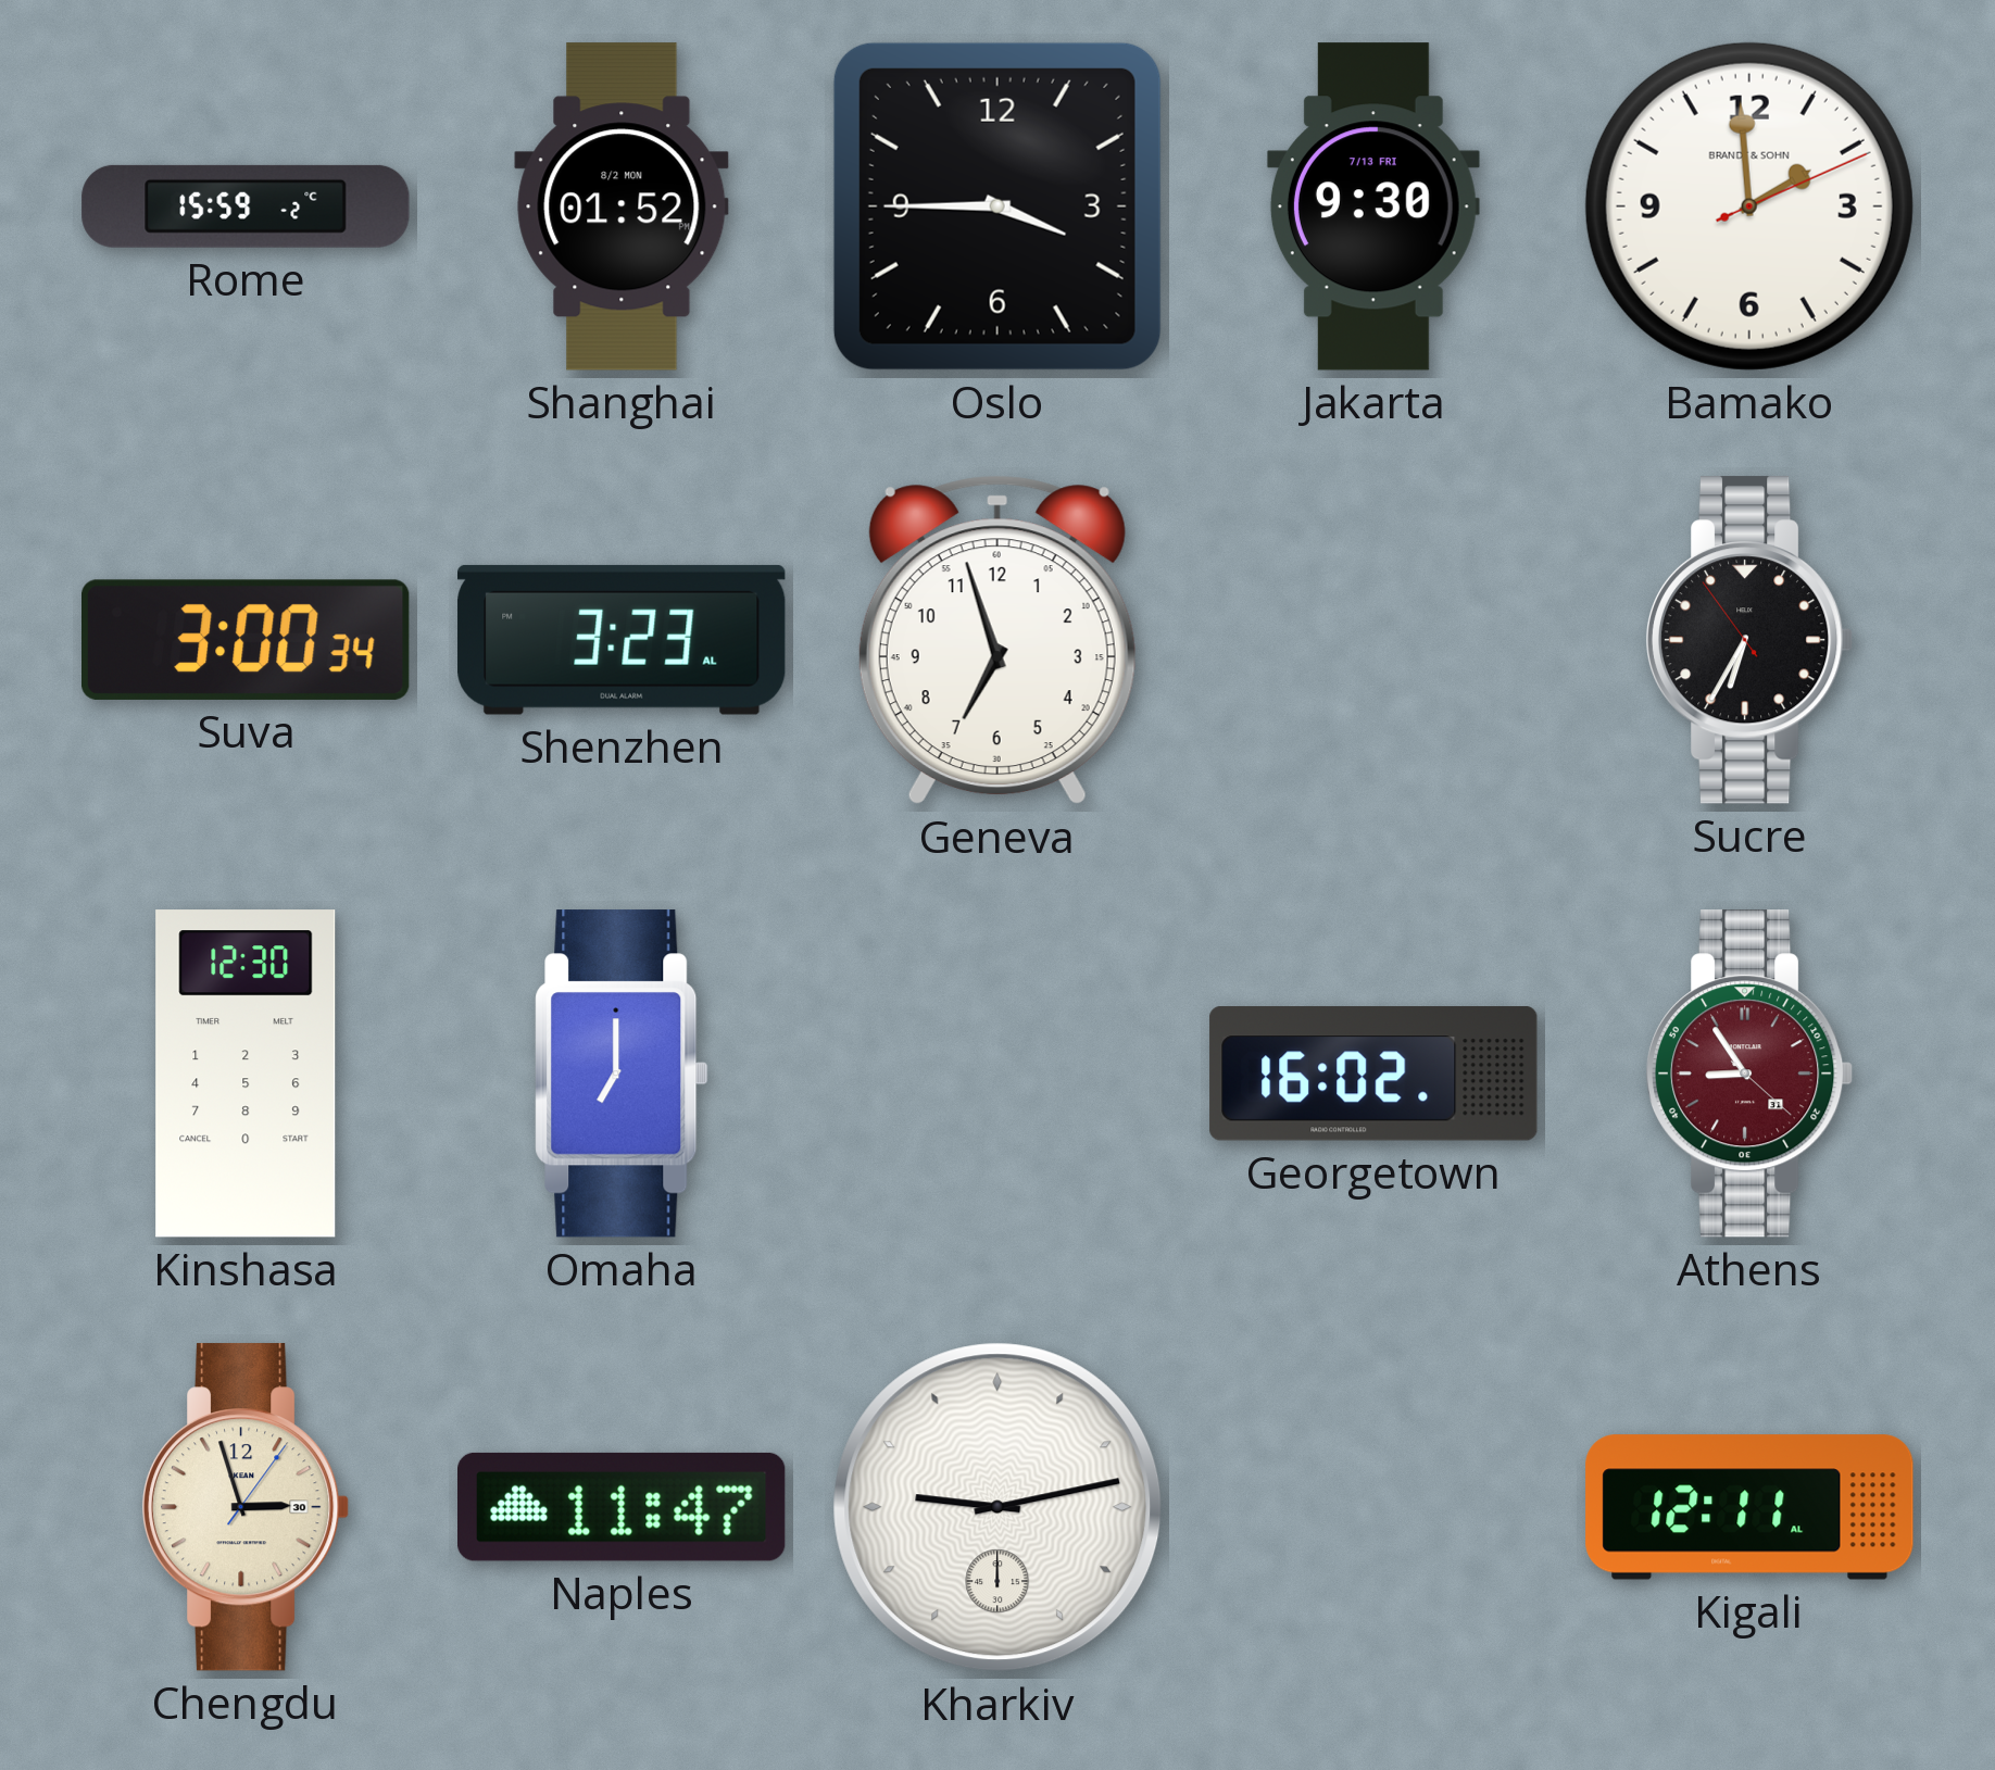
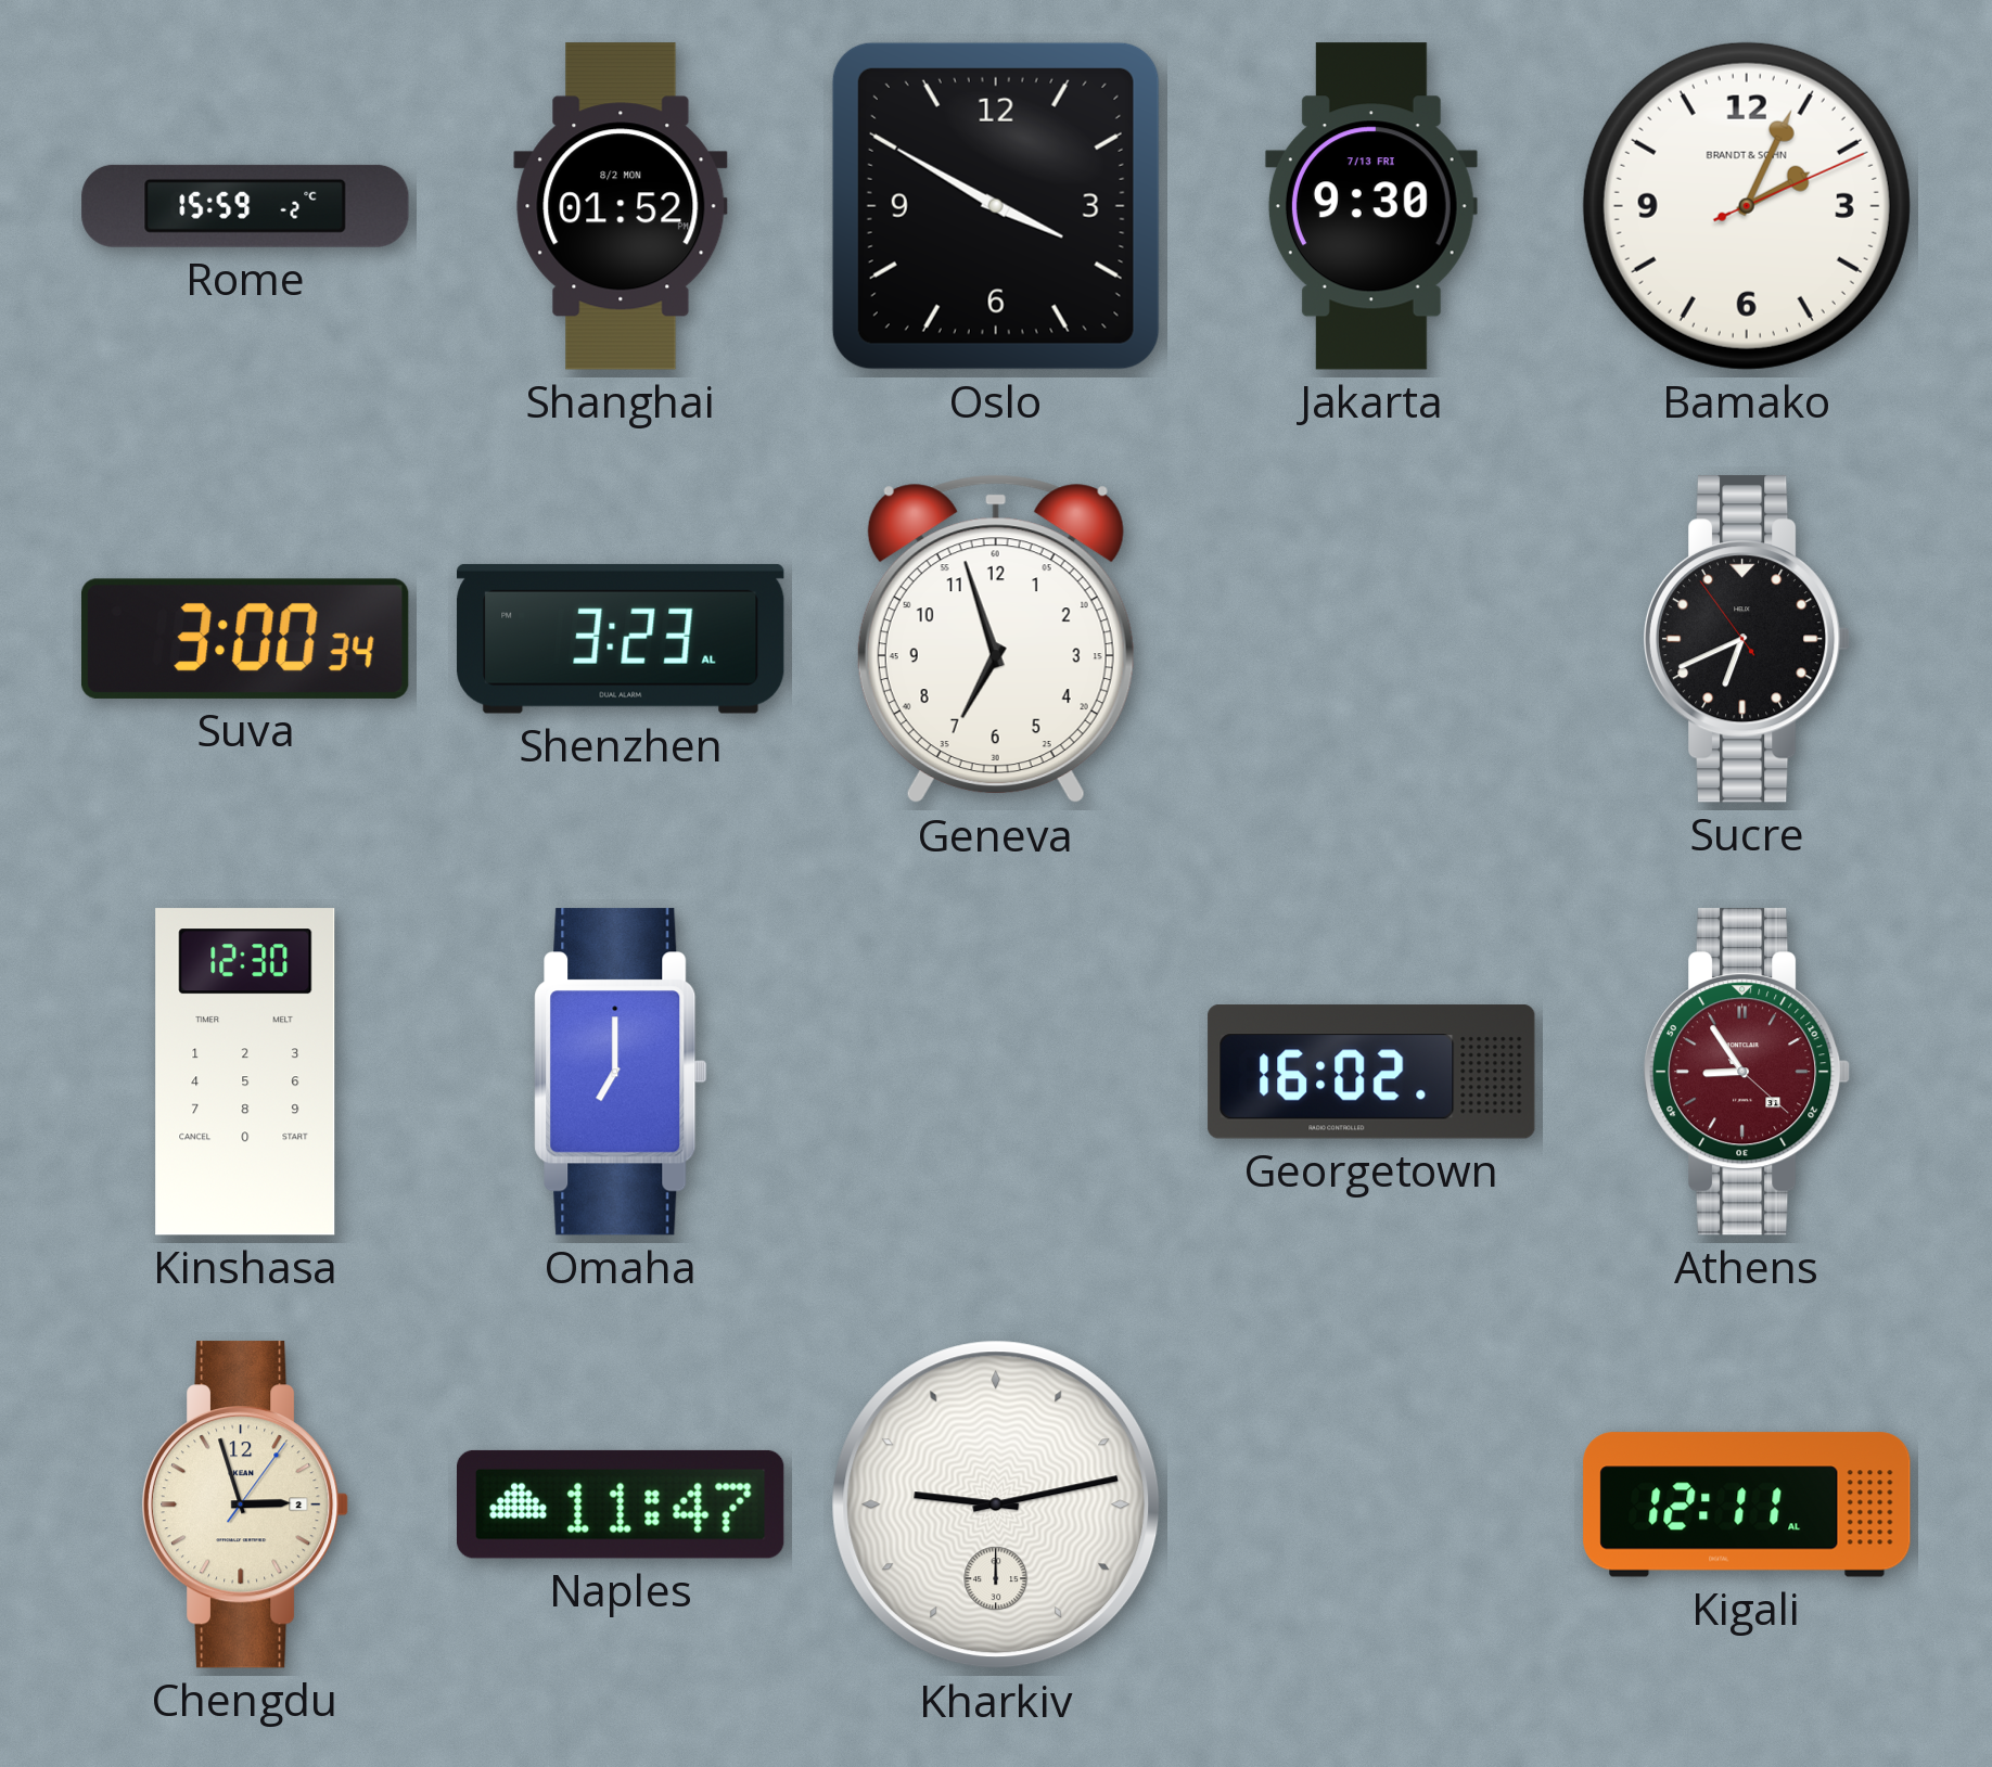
Oslo: 3:45 -> 3:50 (996, 206)
Bamako: 1:59 -> 2:04 (1747, 206)
Sucre: 6:34 -> 6:40 (1748, 639)
Chengdu date: 30 -> 2 (246, 1504)
